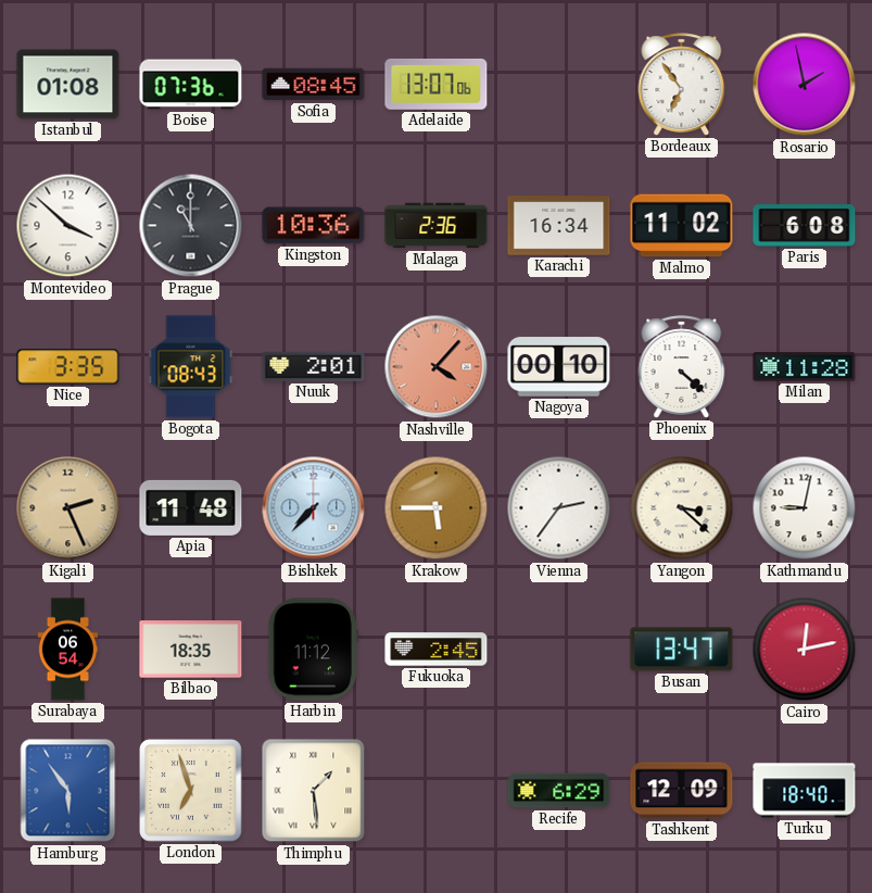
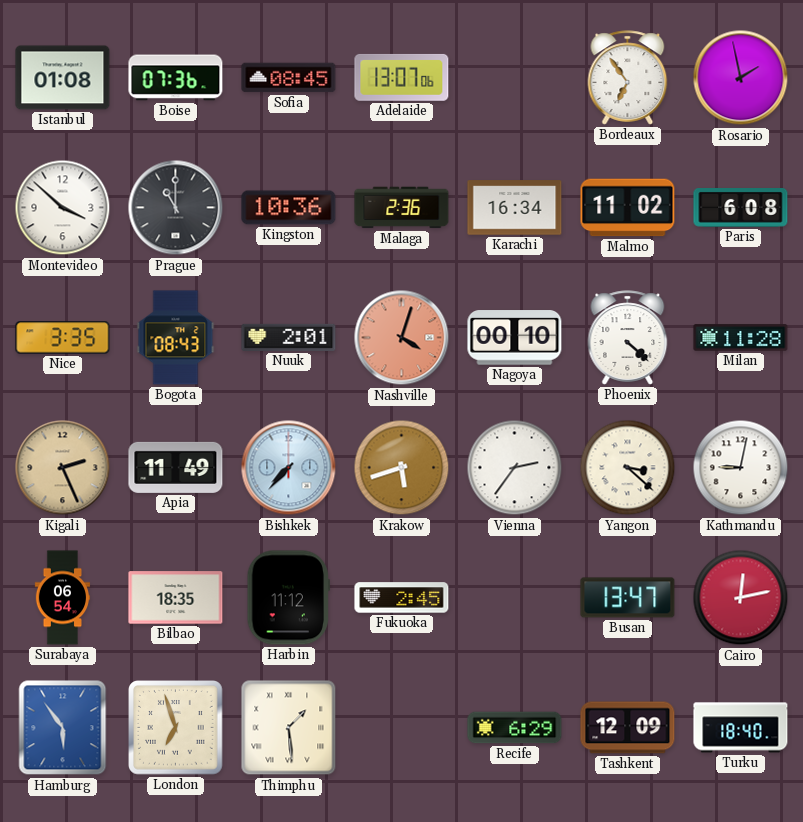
Nashville: 4:07 -> 4:03 (402, 338)
Apia: 11:48 -> 11:49 (176, 467)
Krakow: 5:45 -> 5:42 (402, 468)
